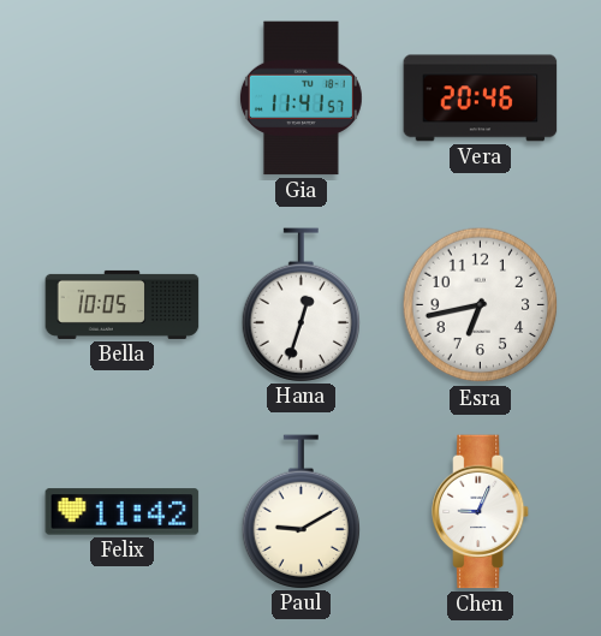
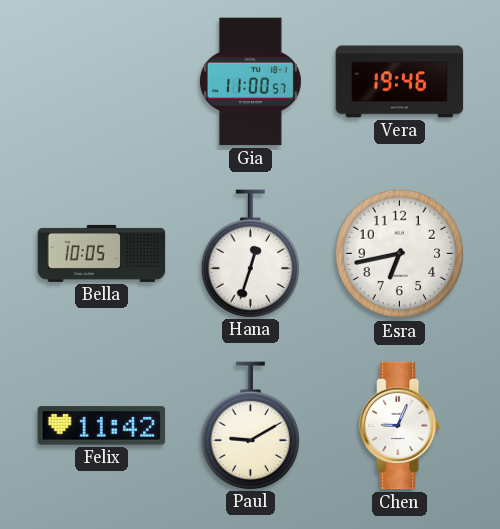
Gia: 11:41 -> 11:00 (250, 82)
Vera: 20:46 -> 19:46 (400, 82)
